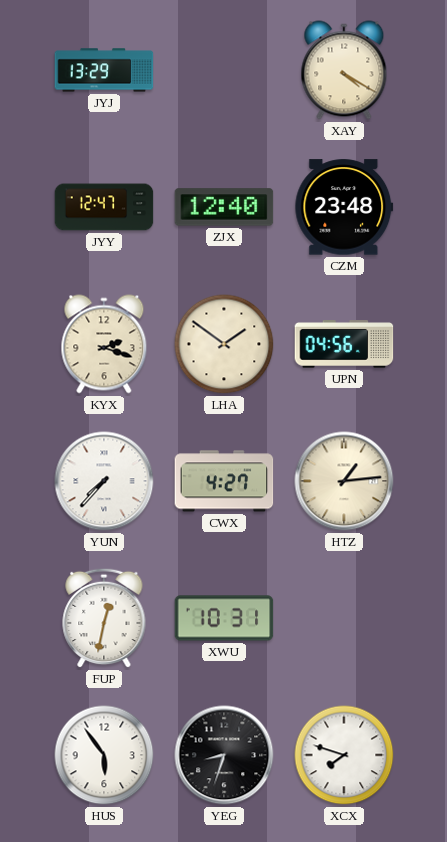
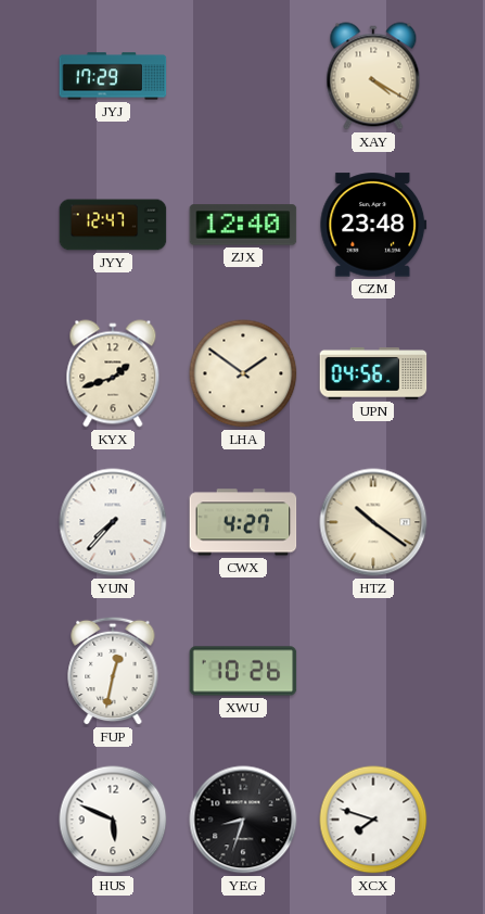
JYJ: 13:29 -> 17:29 (113, 76)
KYX: 2:18 -> 1:42 (113, 373)
HTZ: 1:14 -> 10:21 (373, 522)
XWU: 10:31 -> 10:26 (243, 671)
HUS: 5:54 -> 5:49 (113, 820)
